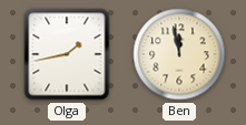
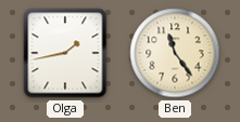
Ben: 11:58 -> 11:24 (175, 53)
